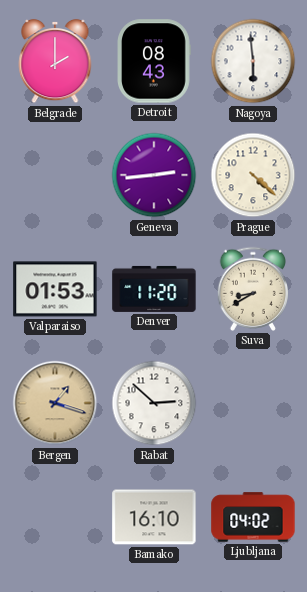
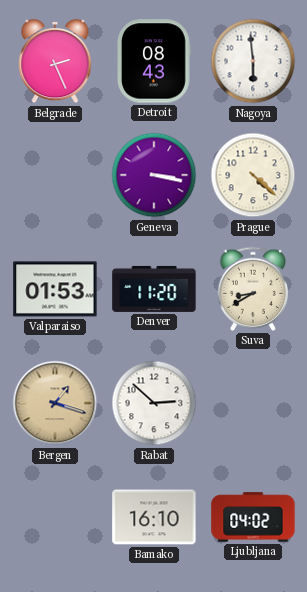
Belgrade: 2:00 -> 2:26 (55, 61)
Geneva: 2:44 -> 3:17 (154, 175)
